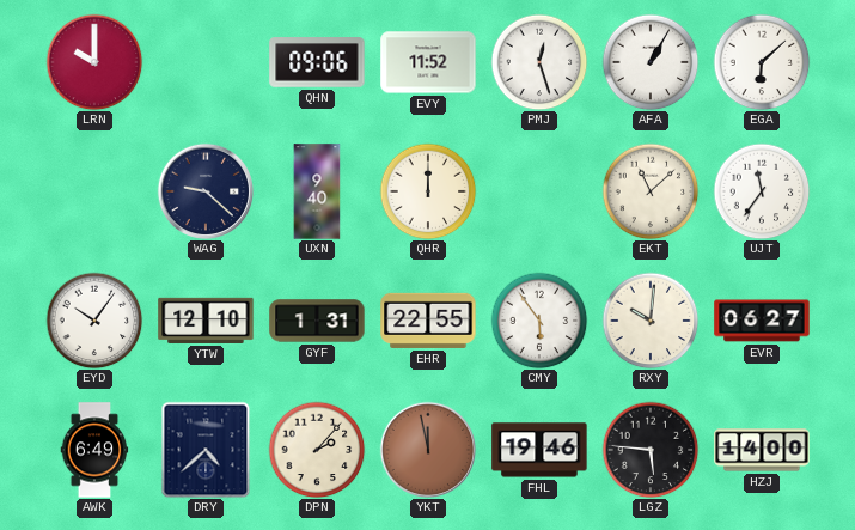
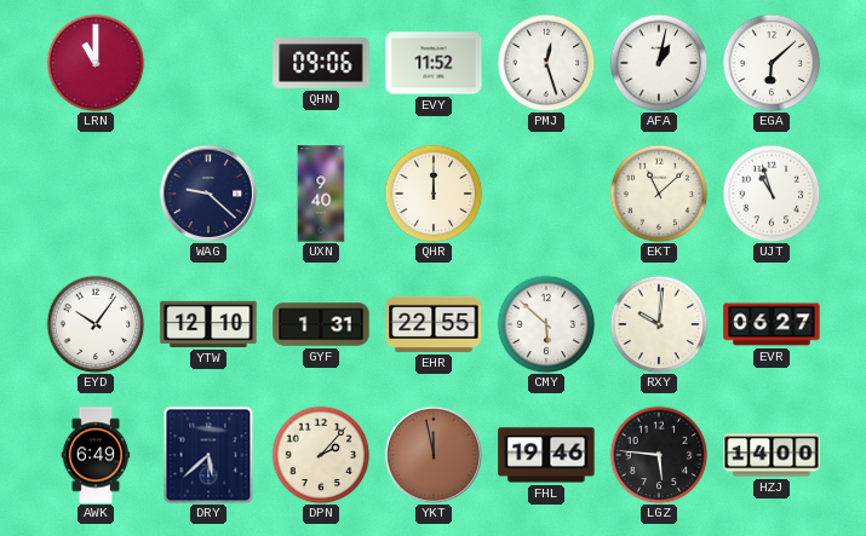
LRN: 10:00 -> 11:00 (96, 63)
AFA: 1:05 -> 1:02 (659, 63)
UJT: 11:36 -> 10:57 (772, 194)
CMY: 5:54 -> 5:52 (546, 324)
DRY: 4:38 -> 5:38 (208, 455)
